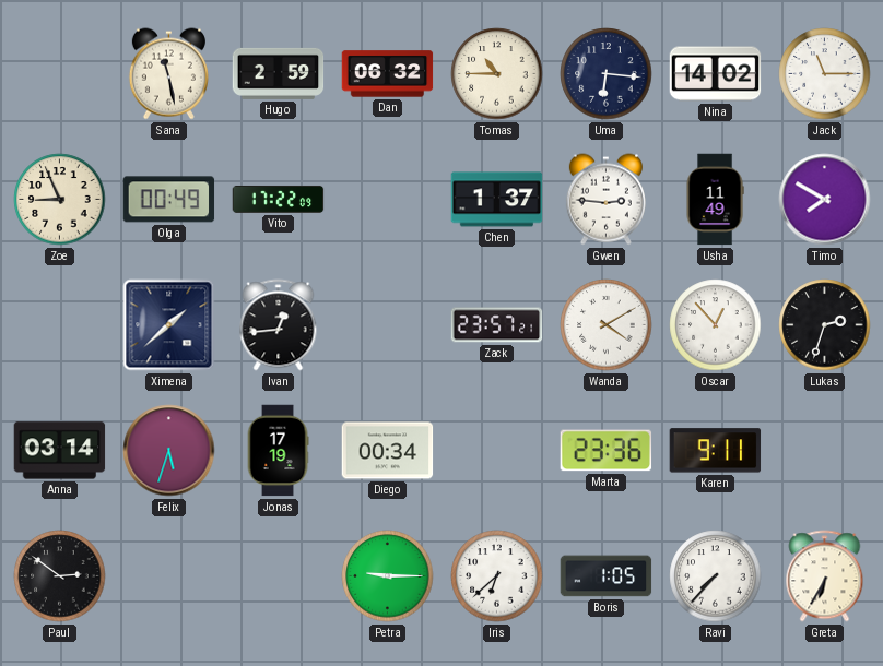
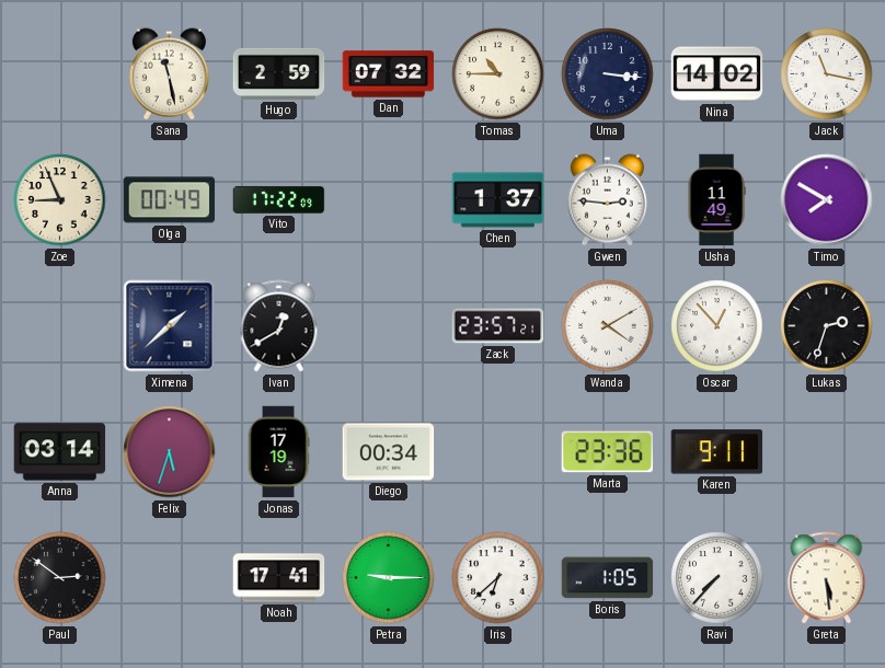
Dan: 06:32 -> 07:32 (389, 74)
Uma: 6:16 -> 3:16 (608, 74)
Jack: 11:15 -> 11:17 (827, 74)
Ivan: 12:44 -> 12:40 (279, 326)
Noah: none -> 17:41 (279, 578)
Greta: 6:35 -> 5:29 (827, 578)
